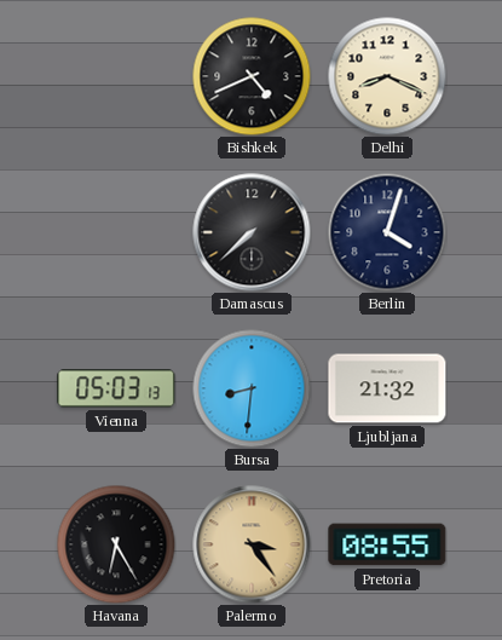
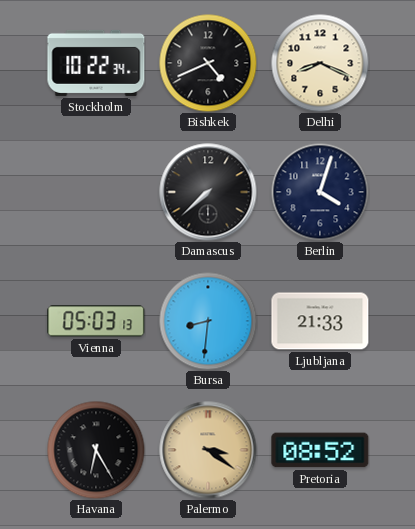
Stockholm: none -> 10:22 (96, 63)
Ljubljana: 21:32 -> 21:33 (320, 321)
Palermo: 3:24 -> 3:21 (208, 450)
Pretoria: 08:55 -> 08:52 (320, 450)
